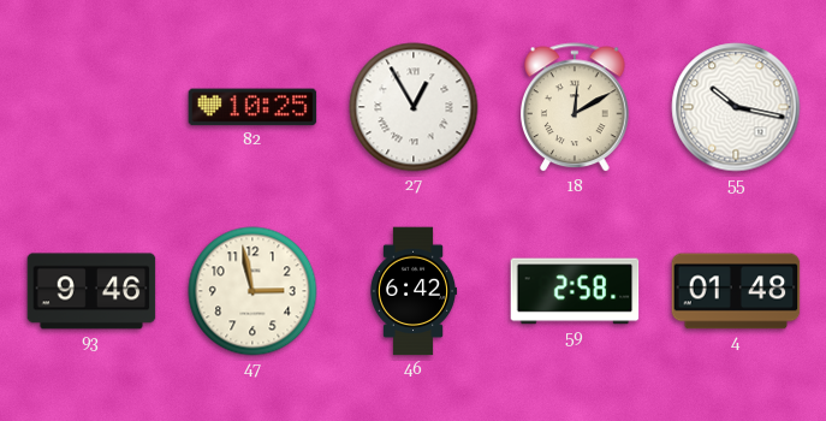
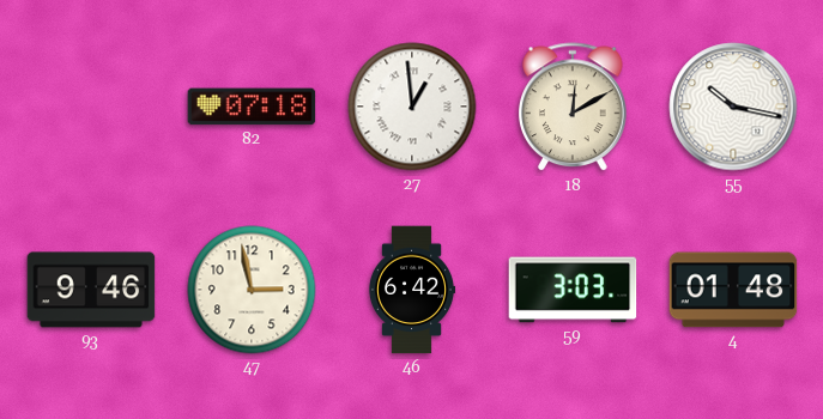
82: 10:25 -> 07:18 (252, 107)
27: 12:55 -> 12:59 (412, 107)
59: 2:58 -> 3:03 (573, 290)
